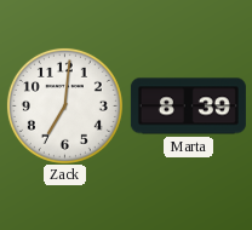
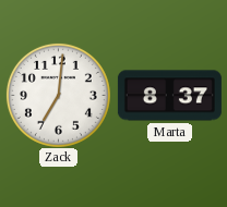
Marta: 8:39 -> 8:37 (169, 96)
